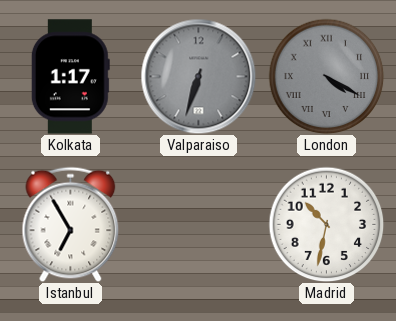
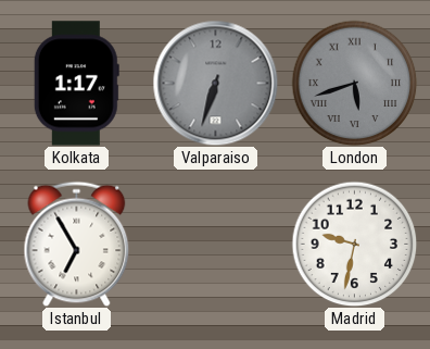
London: 4:20 -> 5:42 (354, 83)
Madrid: 10:32 -> 9:32 (354, 244)
